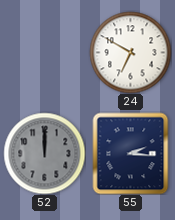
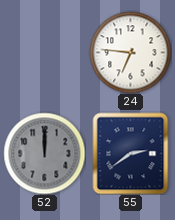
24: 6:50 -> 6:46 (130, 52)
55: 2:16 -> 2:39 (131, 153)
